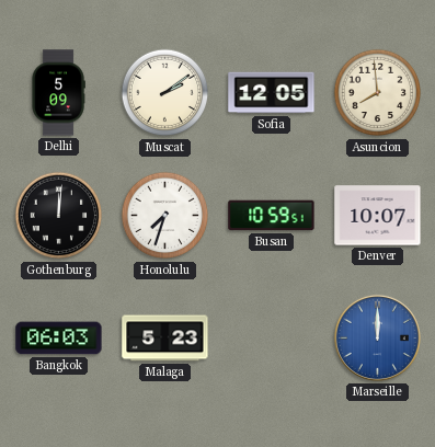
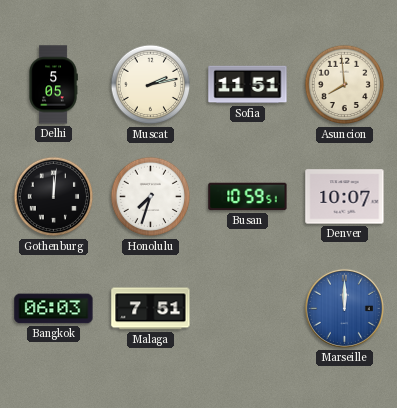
Delhi: 5:09 -> 5:05 (53, 85)
Muscat: 2:09 -> 2:13 (151, 85)
Sofia: 12:05 -> 11:51 (248, 85)
Malaga: 5:23 -> 7:51 (151, 309)
